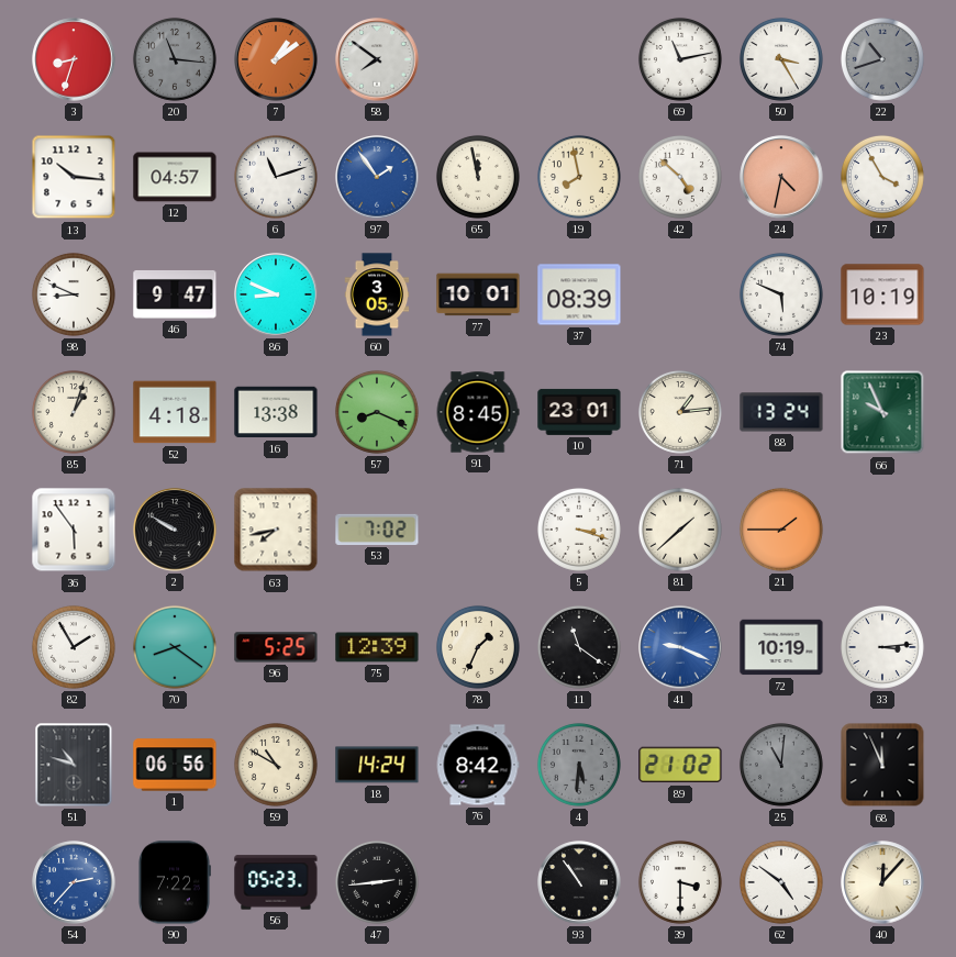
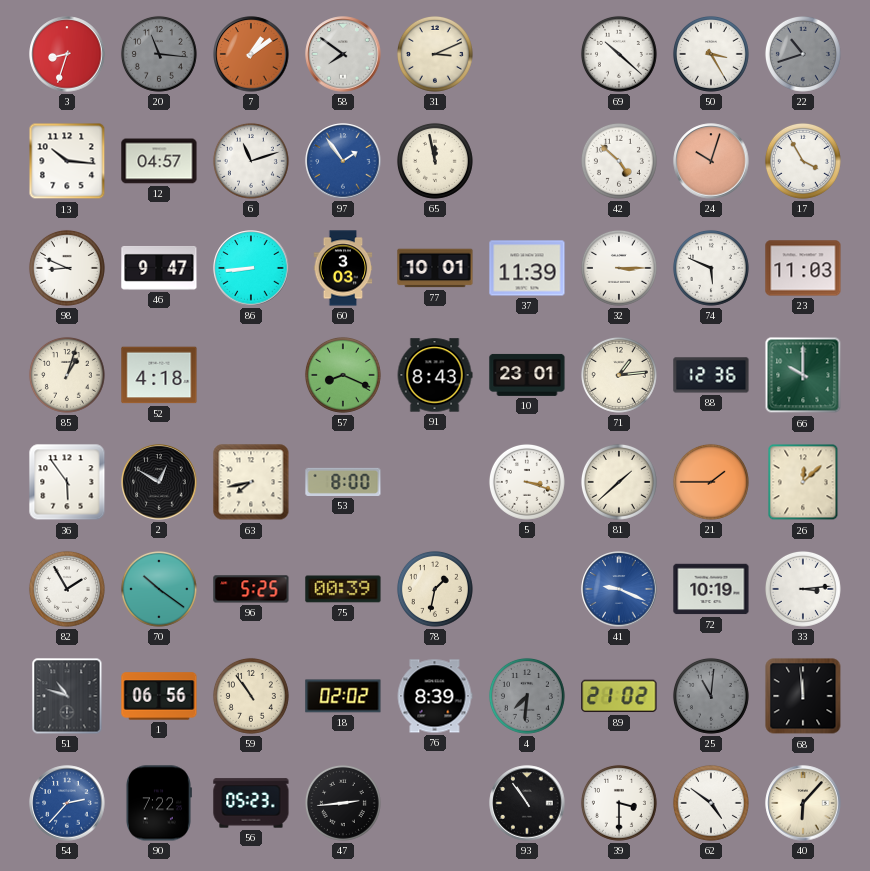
31: none -> 3:11 (435, 54)
69: 11:13 -> 10:22 (619, 54)
19: 7:58 -> none (579, 177)
24: 4:32 -> 10:03 (711, 161)
86: 8:49 -> 8:44 (251, 268)
60: 3:05 -> 3:03 (343, 268)
37: 08:39 -> 11:39 (527, 268)
32: none -> 3:15 (619, 268)
23: 10:19 -> 11:03 (803, 268)
16: 13:38 -> none (276, 412)
91: 8:45 -> 8:43 (435, 375)
88: 13:24 -> 12:36 (711, 375)
66: 9:56 -> 10:00 (803, 375)
2: 9:50 -> 12:50 (159, 482)
53: 7:02 -> 8:00 (343, 482)
26: none -> 12:08 (803, 482)
70: 8:21 -> 10:21 (159, 589)
75: 12:39 -> 00:39 (343, 589)
78: 1:34 -> 1:32 (435, 589)
11: 11:21 -> none (579, 647)
59: 10:50 -> 10:54 (251, 696)
18: 14:24 -> 02:02 (343, 696)
76: 8:42 -> 8:39 (435, 696)
4: 5:31 -> 7:31 (527, 696)
68: 11:56 -> 11:59 (803, 696)
40: 12:07 -> 6:07 (803, 803)
